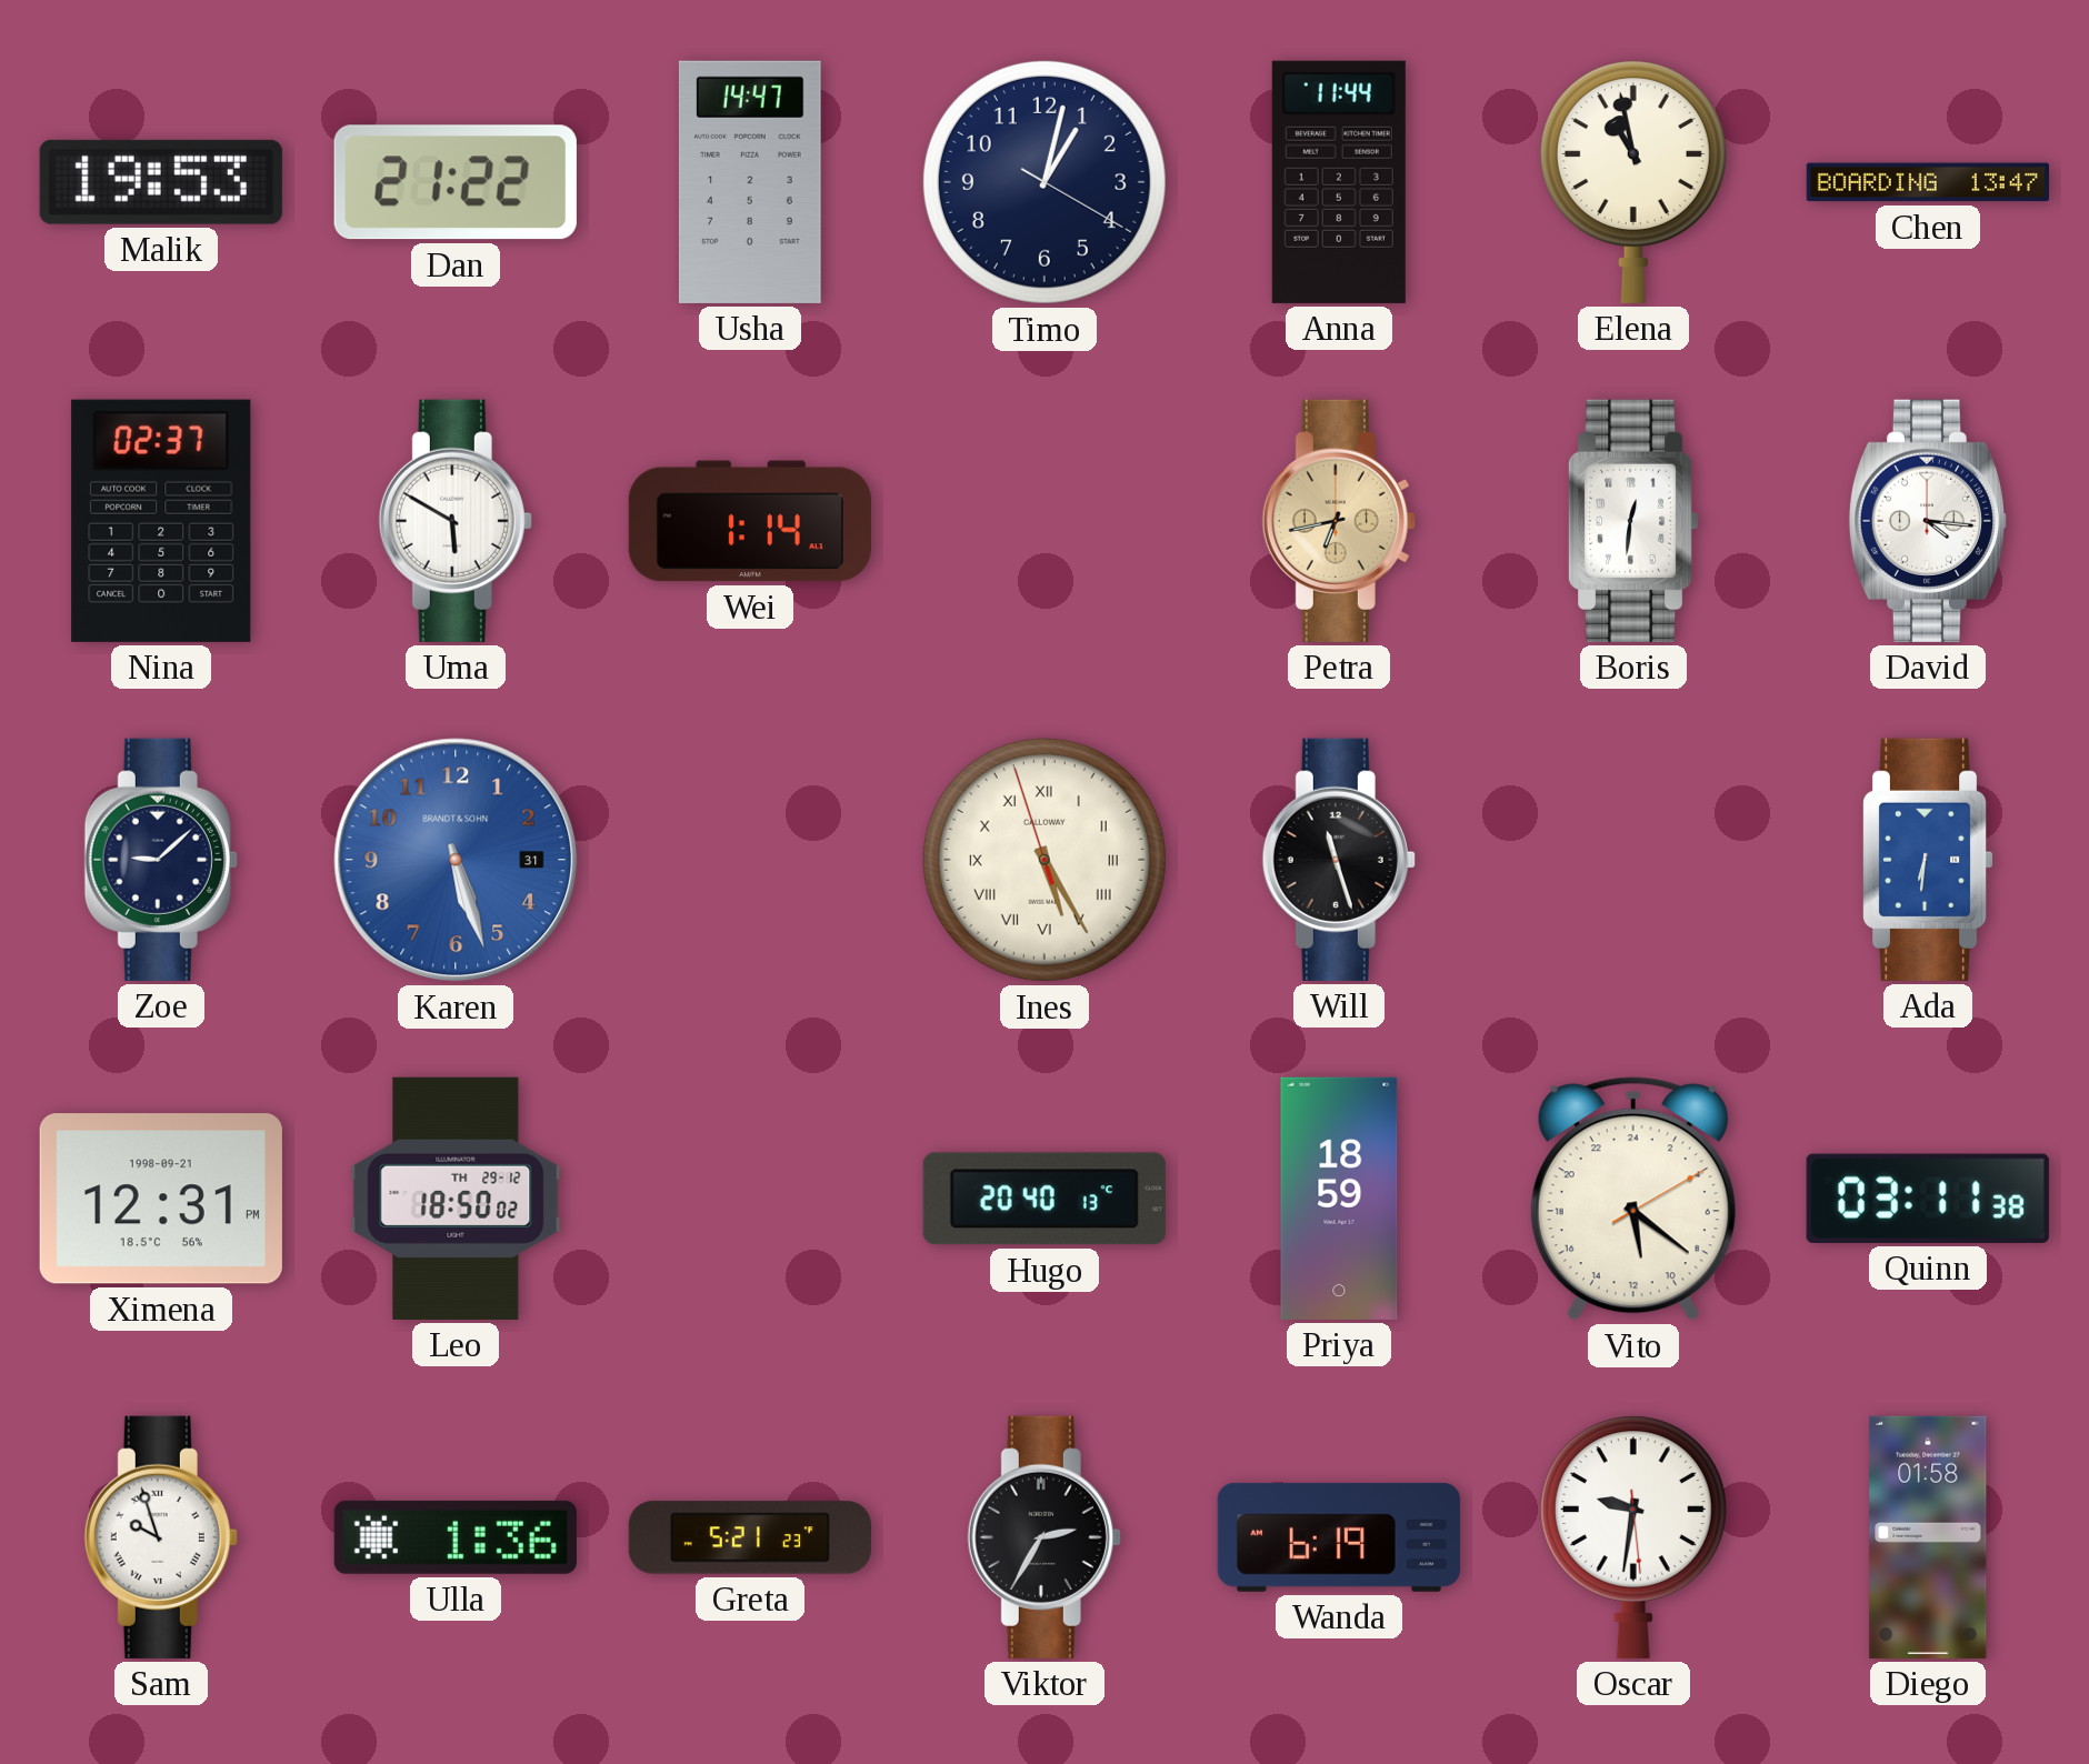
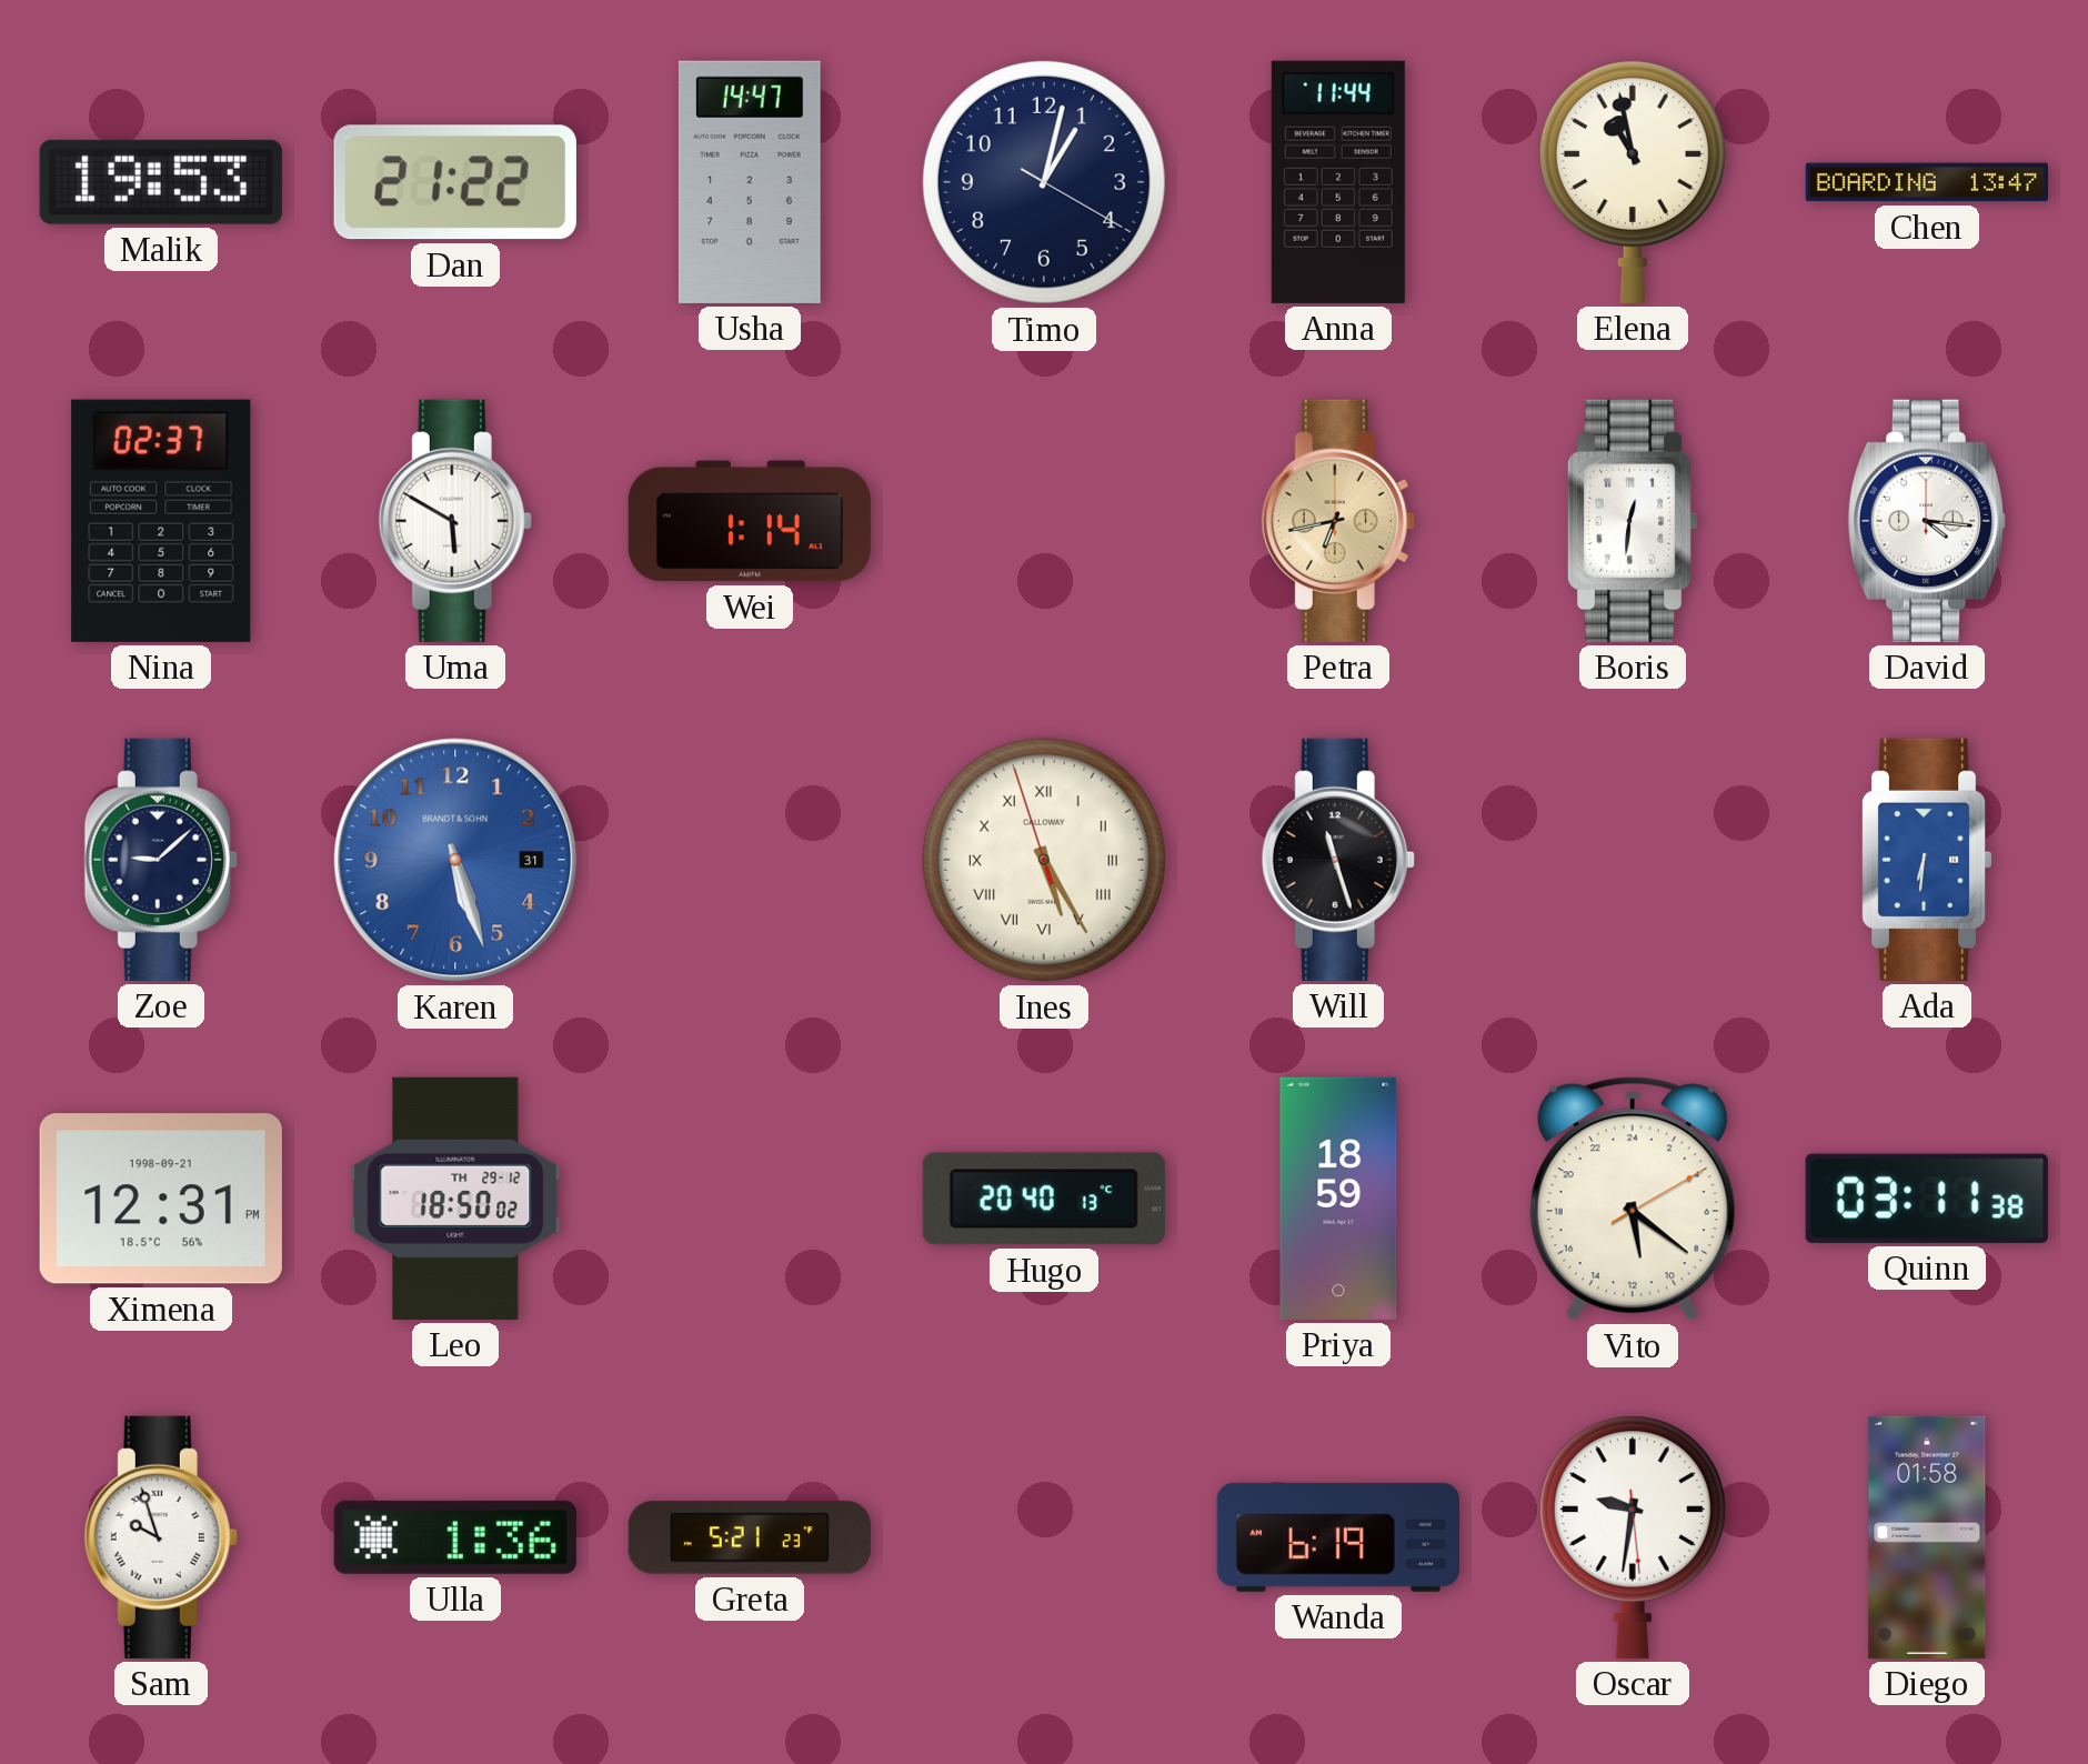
Viktor: 2:35 -> none (1044, 1537)
